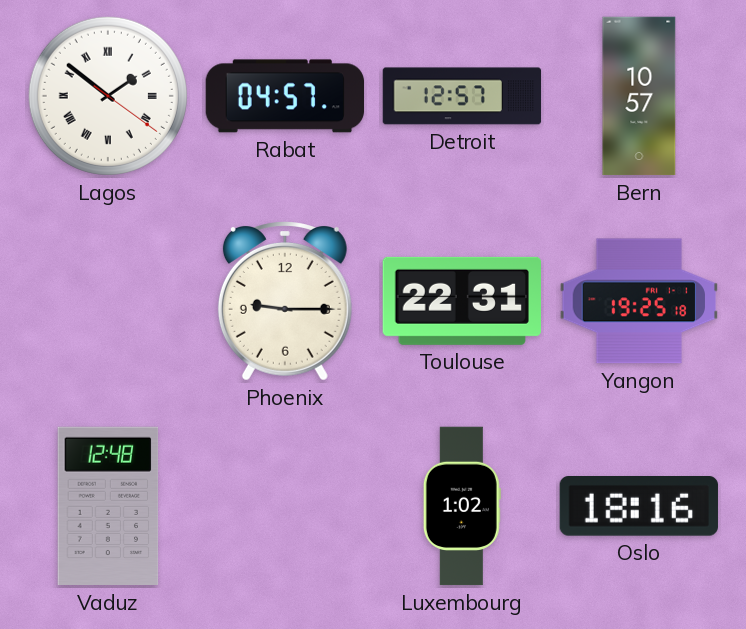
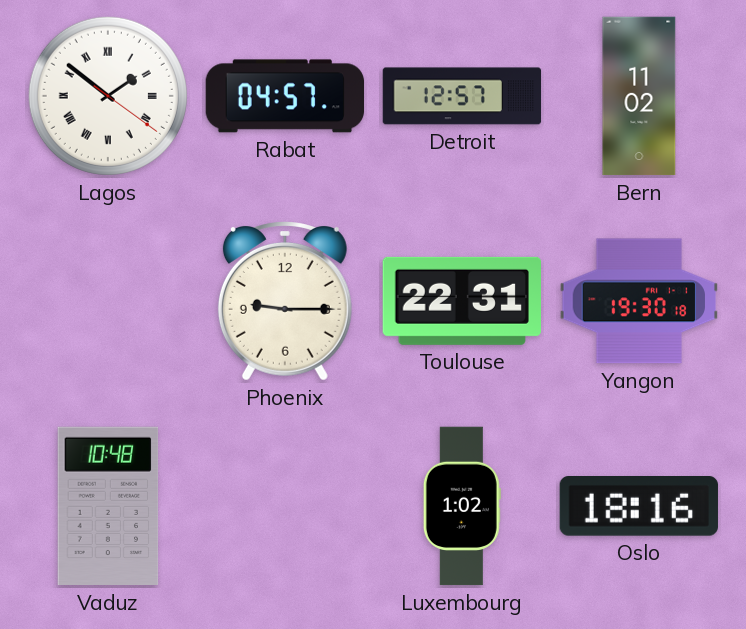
Bern: 10:57 -> 11:02 (639, 96)
Yangon: 19:25 -> 19:30 (638, 301)
Vaduz: 12:48 -> 10:48 (108, 506)
